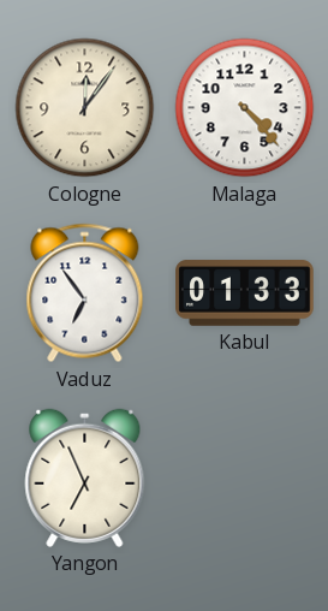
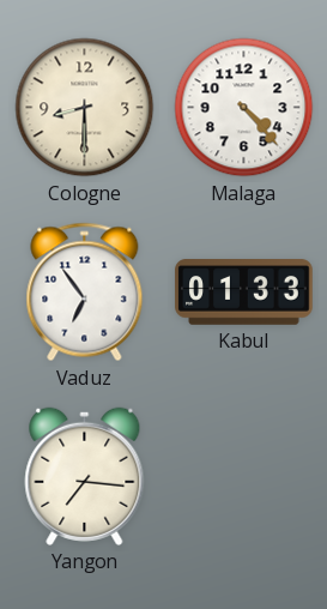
Cologne: 12:06 -> 8:30 (85, 108)
Yangon: 6:56 -> 7:16 (85, 476)
